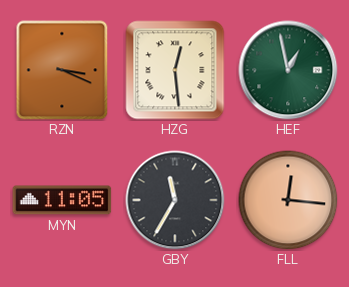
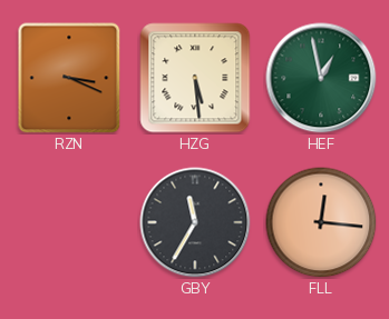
HZG: 12:29 -> 5:29 (195, 78)
MYN: 11:05 -> none (62, 200)
